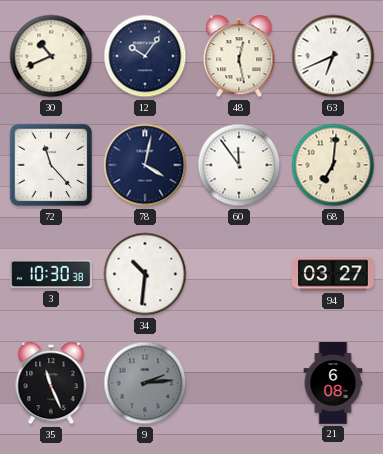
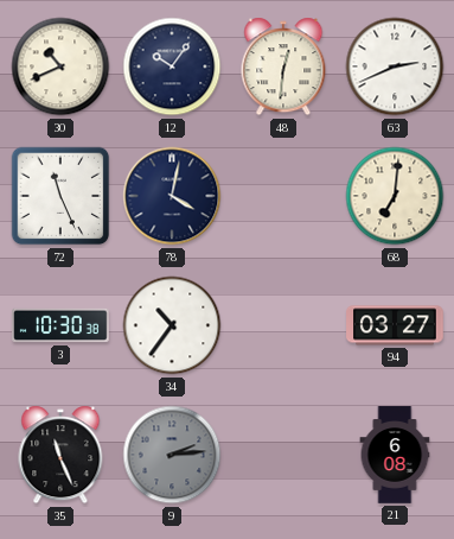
48: 12:28 -> 12:31 (283, 66)
63: 6:41 -> 2:41 (395, 66)
72: 11:23 -> 11:26 (60, 196)
60: 11:54 -> none (239, 165)
34: 10:31 -> 10:36 (172, 325)
